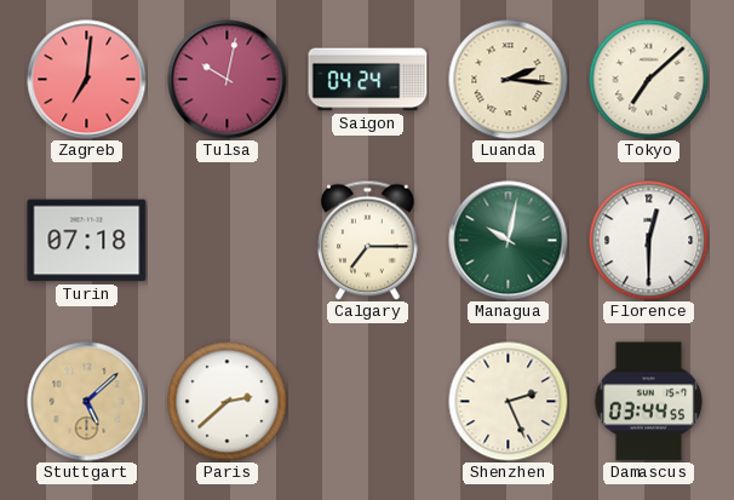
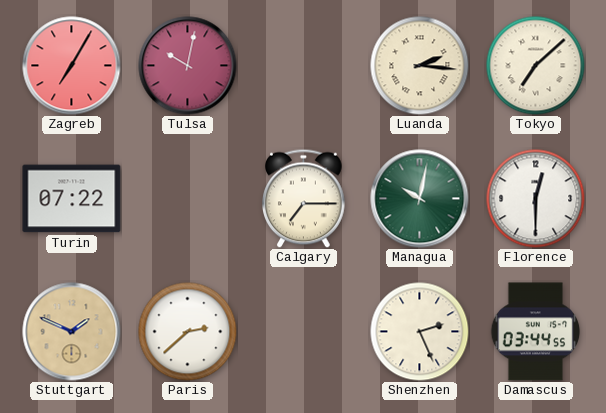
Zagreb: 7:01 -> 7:05 (72, 66)
Saigon: 04:24 -> none (368, 80)
Turin: 07:18 -> 07:22 (72, 199)
Stuttgart: 5:08 -> 1:49 (72, 332)
